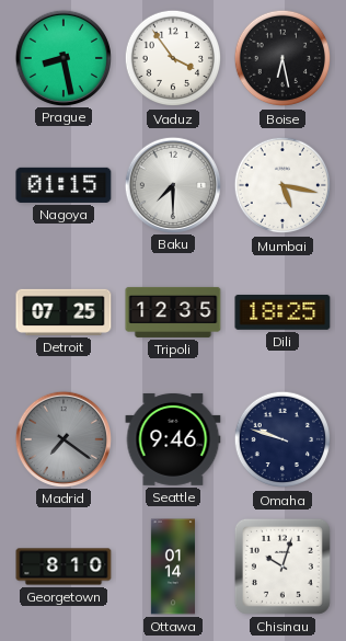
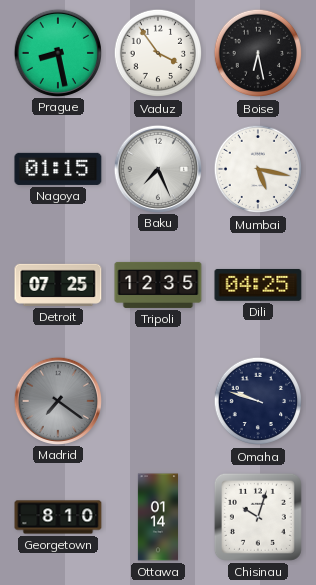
Baku: 7:30 -> 7:26 (157, 168)
Dili: 18:25 -> 04:25 (258, 285)
Seattle: 9:46 -> none (173, 439)
